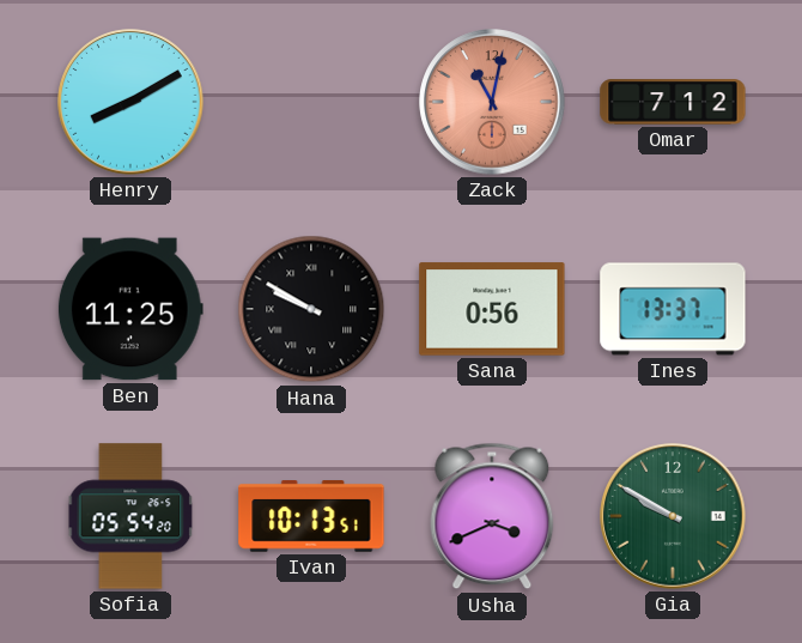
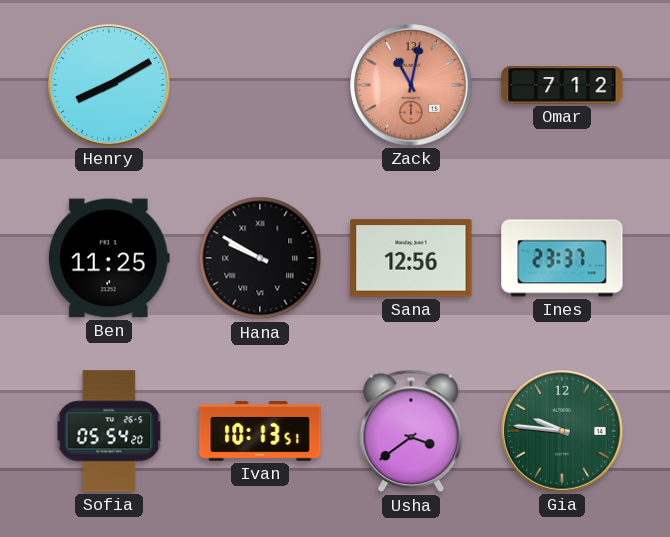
Sana: 0:56 -> 12:56 (411, 258)
Ines: 13:37 -> 23:37 (562, 258)
Usha: 3:41 -> 3:39 (411, 431)
Gia: 9:50 -> 9:46 (562, 431)
